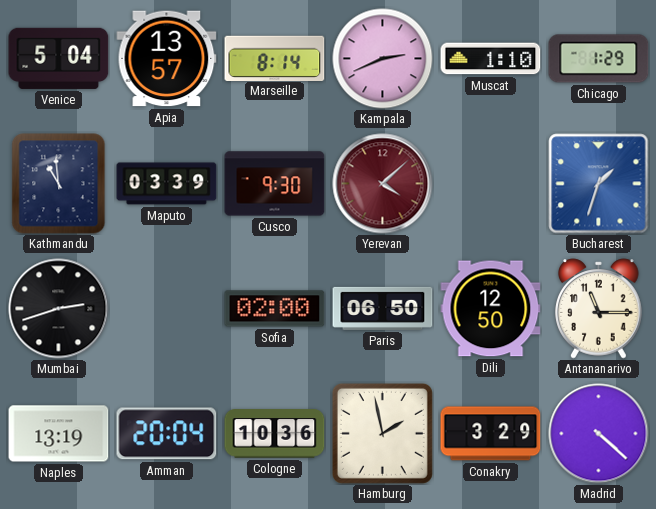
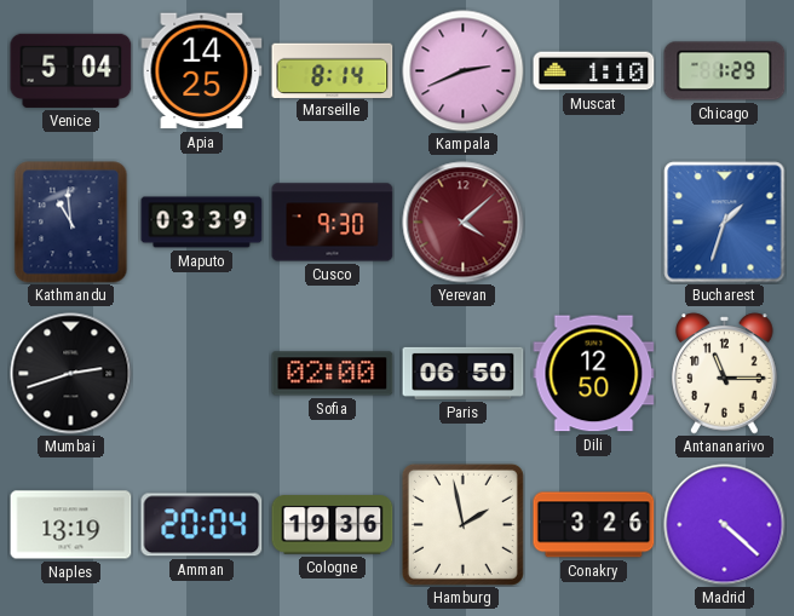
Apia: 13:57 -> 14:25 (202, 71)
Cologne: 10:36 -> 19:36 (333, 525)
Conakry: 3:29 -> 3:26 (594, 525)
